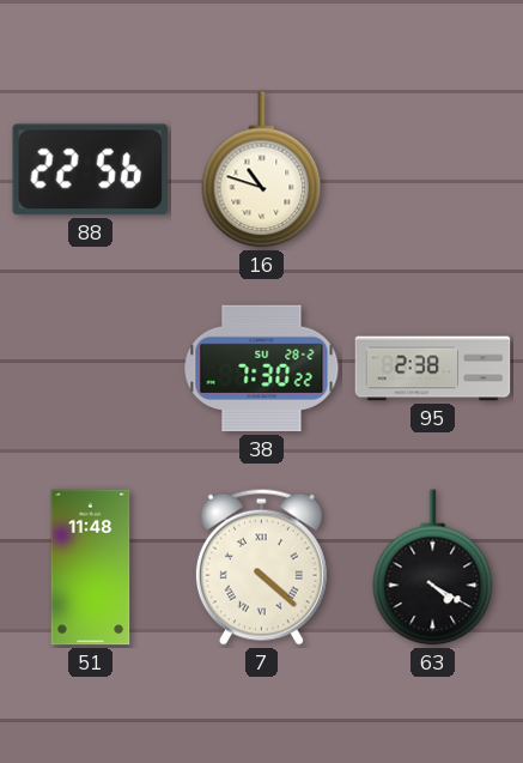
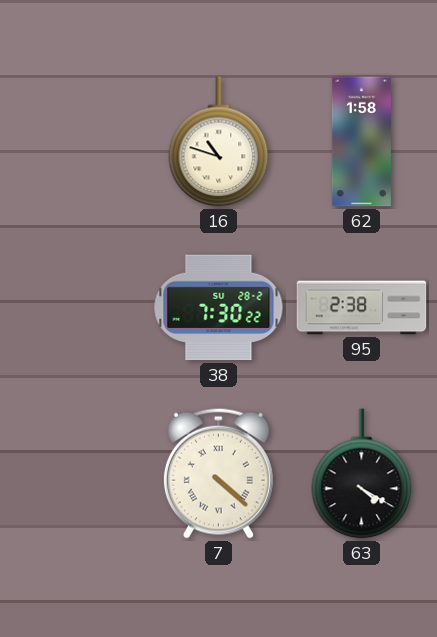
88: 22:56 -> none (90, 170)
62: none -> 1:58 (361, 142)
51: 11:48 -> none (91, 568)
